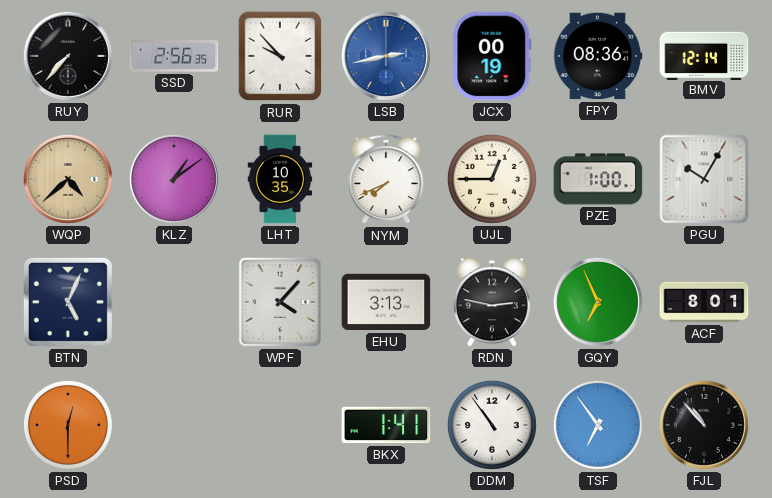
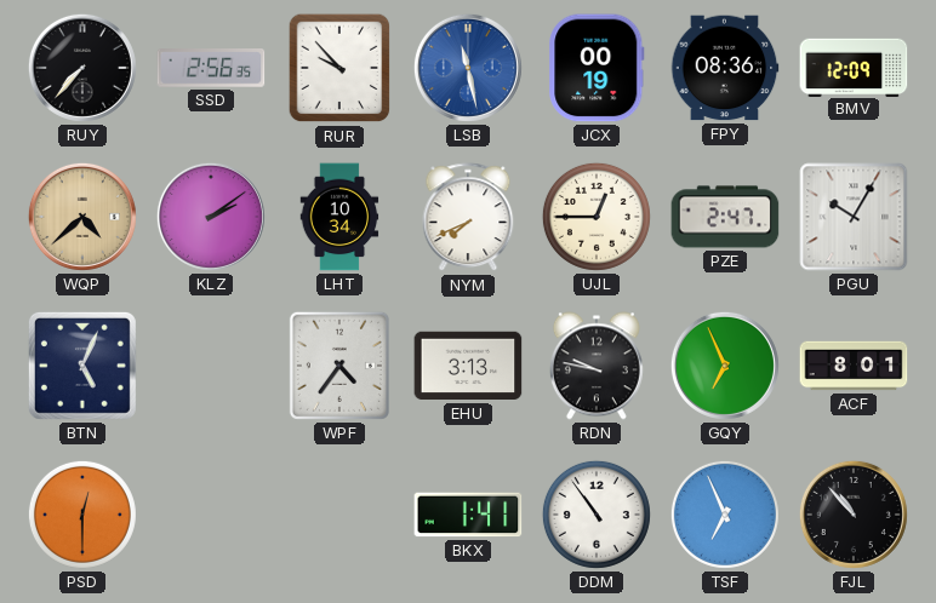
LSB: 2:43 -> 11:28 (468, 68)
BMV: 12:14 -> 12:09 (854, 67)
KLZ: 1:09 -> 2:09 (211, 217)
LHT: 10:35 -> 10:34 (339, 217)
PZE: 1:00 -> 2:47 (725, 217)
WPF: 4:07 -> 4:36 (339, 366)
RDN: 2:47 -> 9:47 (597, 366)
TSF: 6:54 -> 6:56 (725, 515)
